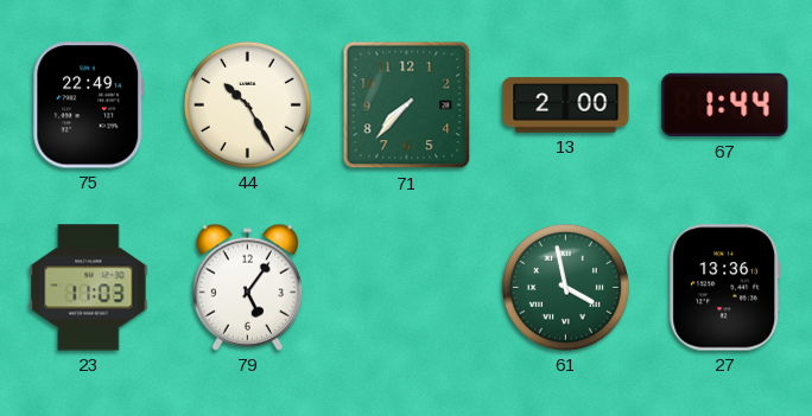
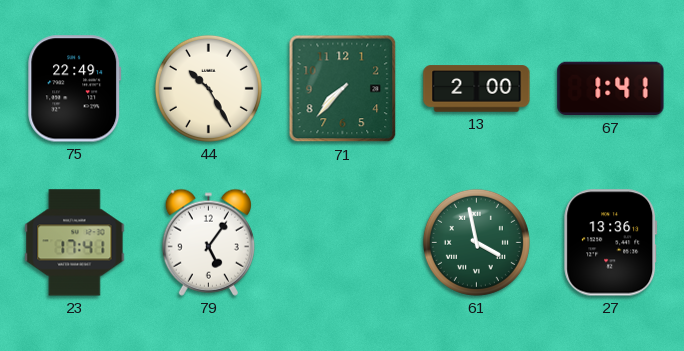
67: 1:44 -> 1:41 (611, 89)
23: 11:03 -> 17:41 (75, 243)
